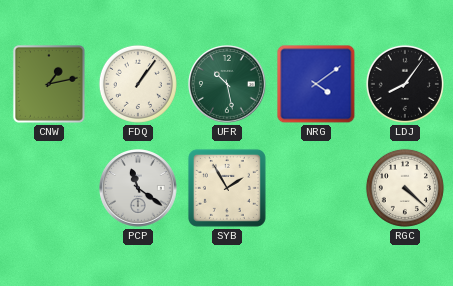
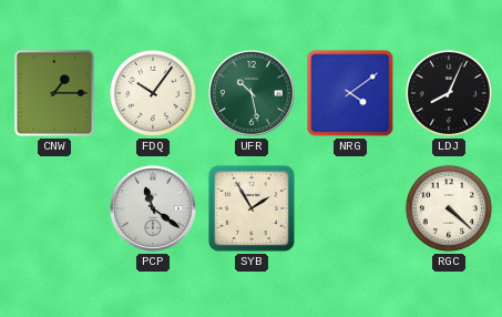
CNW: 1:13 -> 1:15 (54, 93)
FDQ: 1:06 -> 10:06 (153, 93)
LDJ: 8:06 -> 8:04 (449, 93)
